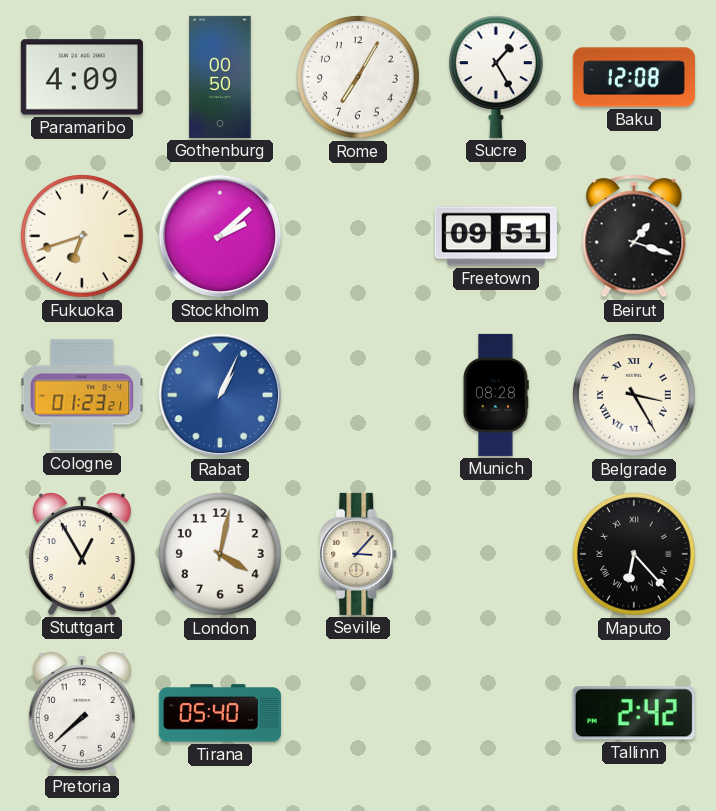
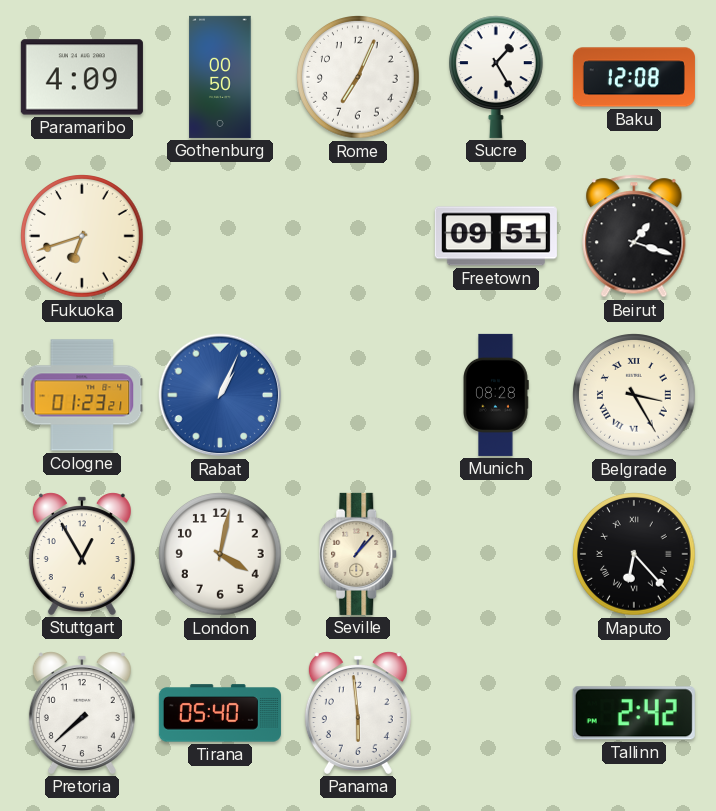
Rome: 7:05 -> 7:04 (358, 77)
Stockholm: 2:08 -> none (220, 236)
Seville: 3:07 -> 1:07 (359, 554)
Panama: none -> 5:59 (358, 713)
